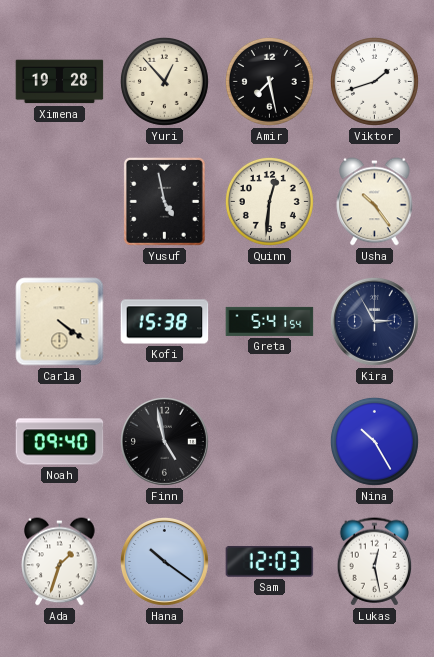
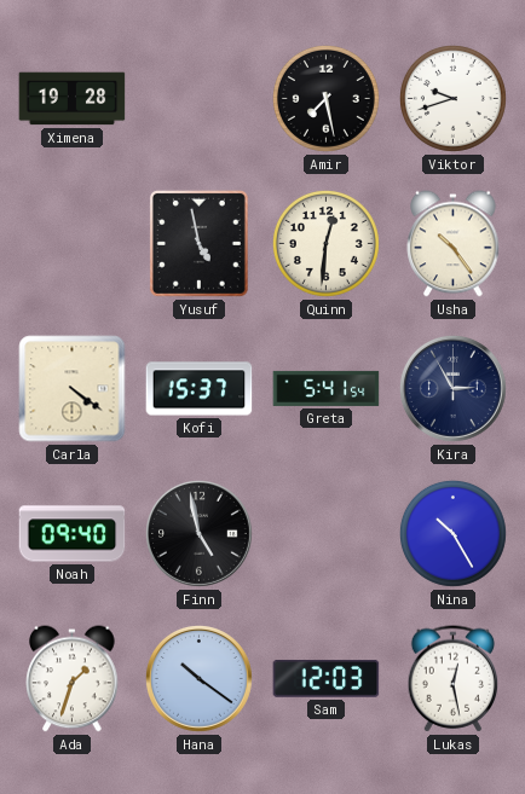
Yuri: 12:53 -> none (164, 81)
Viktor: 1:42 -> 9:42 (452, 98)
Kofi: 15:38 -> 15:37 (200, 389)
